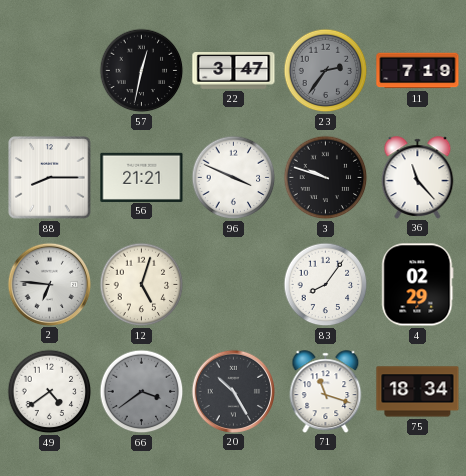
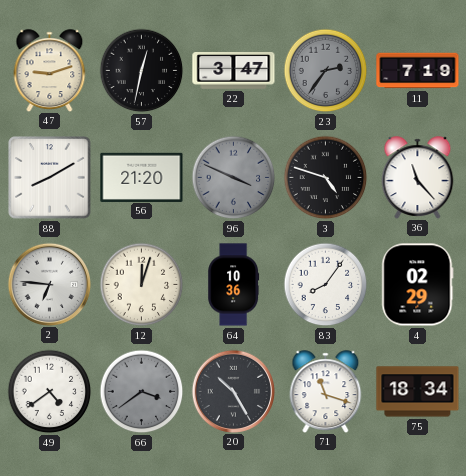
47: none -> 9:12 (50, 70)
88: 8:15 -> 8:10 (50, 178)
56: 21:21 -> 21:20 (142, 177)
96 dial: white -> grey (234, 178)
3: 9:48 -> 4:48 (326, 178)
12: 5:03 -> 12:03 (142, 285)
64: none -> 10:36 (234, 285)
